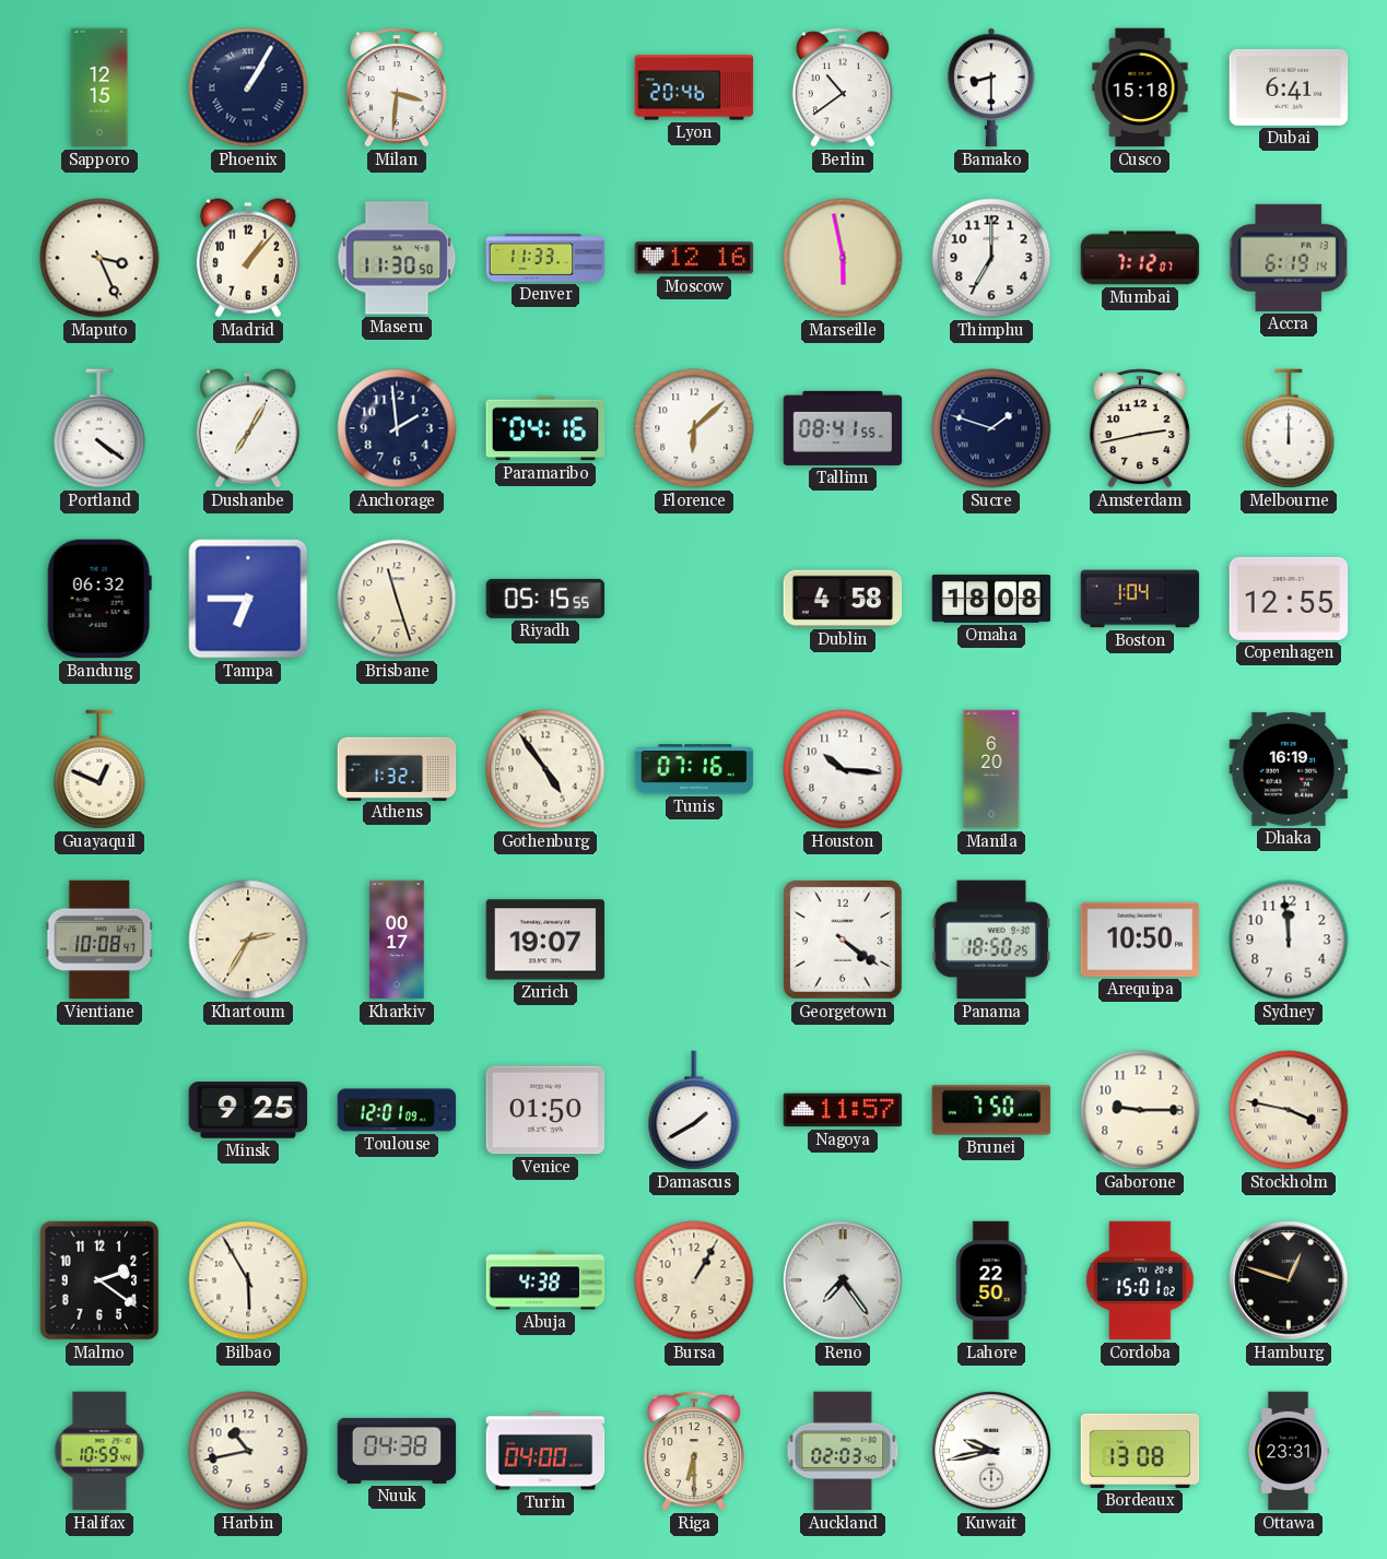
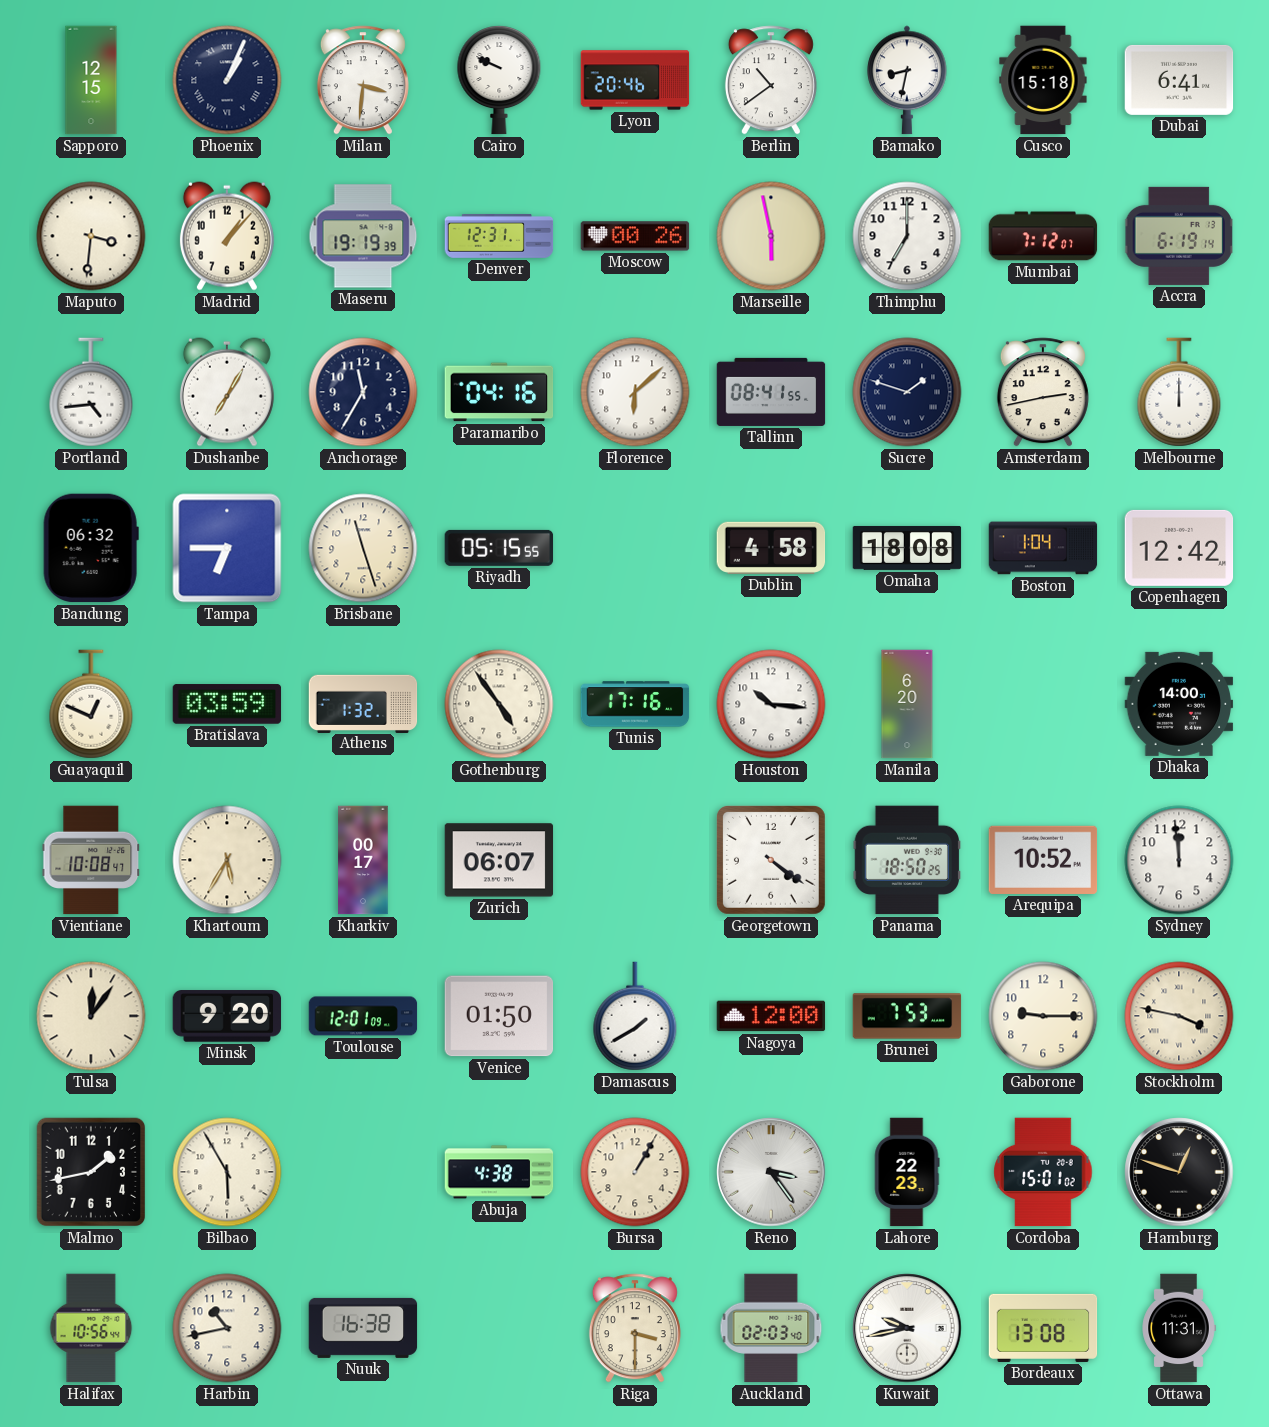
Phoenix: 1:05 -> 1:04 (227, 80)
Cairo: none -> 9:49 (499, 80)
Bamako: 8:30 -> 8:32 (907, 80)
Maputo: 3:26 -> 3:31 (91, 236)
Maseru: 11:30 -> 19:19 (363, 236)
Denver: 11:33 -> 12:31 (499, 236)
Moscow: 12:16 -> 00:26 (635, 236)
Portland: 4:21 -> 4:44 (91, 392)
Anchorage: 1:59 -> 11:35 (363, 392)
Copenhagen: 12:55 -> 12:42 (1179, 548)
Bratislava: none -> 03:59 (227, 704)
Tunis: 07:16 -> 17:16 (635, 704)
Dhaka: 16:19 -> 14:00 (1179, 704)
Khartoum: 2:35 -> 5:35 (227, 860)
Zurich: 19:07 -> 06:07 (499, 860)
Arequipa: 10:50 -> 10:52 (1043, 860)
Tulsa: none -> 12:06 (91, 1016)
Minsk: 9:25 -> 9:20 (227, 1016)
Nagoya: 11:57 -> 12:00 (771, 1016)
Brunei: 7:50 -> 7:53 (907, 1016)
Malmo: 2:21 -> 1:43 (91, 1172)
Reno: 7:24 -> 3:24 (771, 1172)
Lahore: 22:50 -> 22:23 (907, 1172)
Halifax: 10:59 -> 10:56 (91, 1328)
Nuuk: 04:38 -> 16:38 (363, 1328)
Turin: 04:00 -> none (545, 1451)
Riga: 6:30 -> 3:30 (635, 1328)
Ottawa: 23:31 -> 11:31 (1179, 1328)
